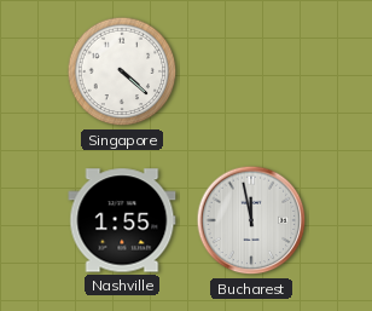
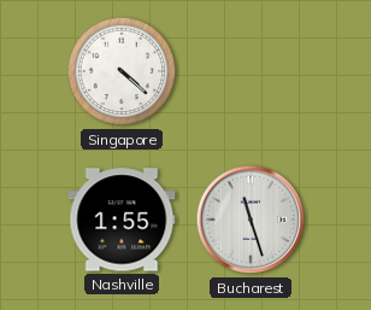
Bucharest: 11:58 -> 11:27 (251, 220)
